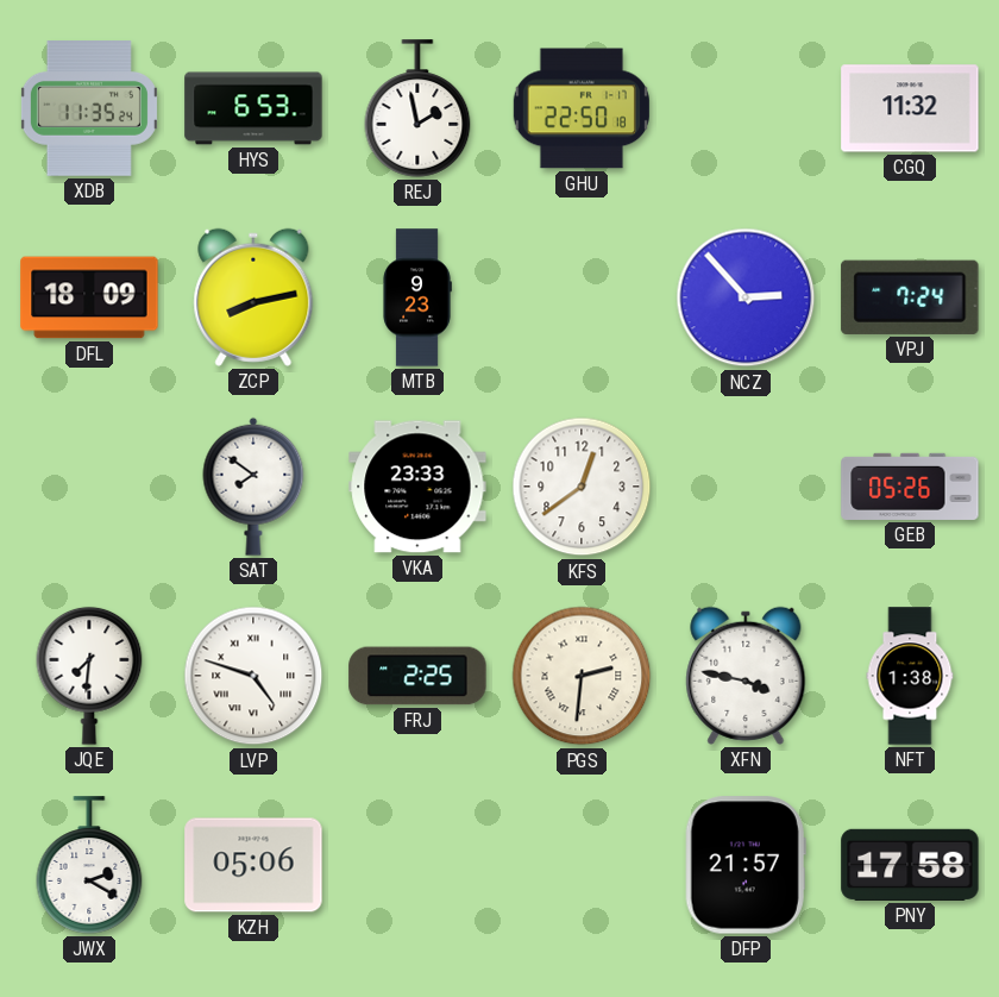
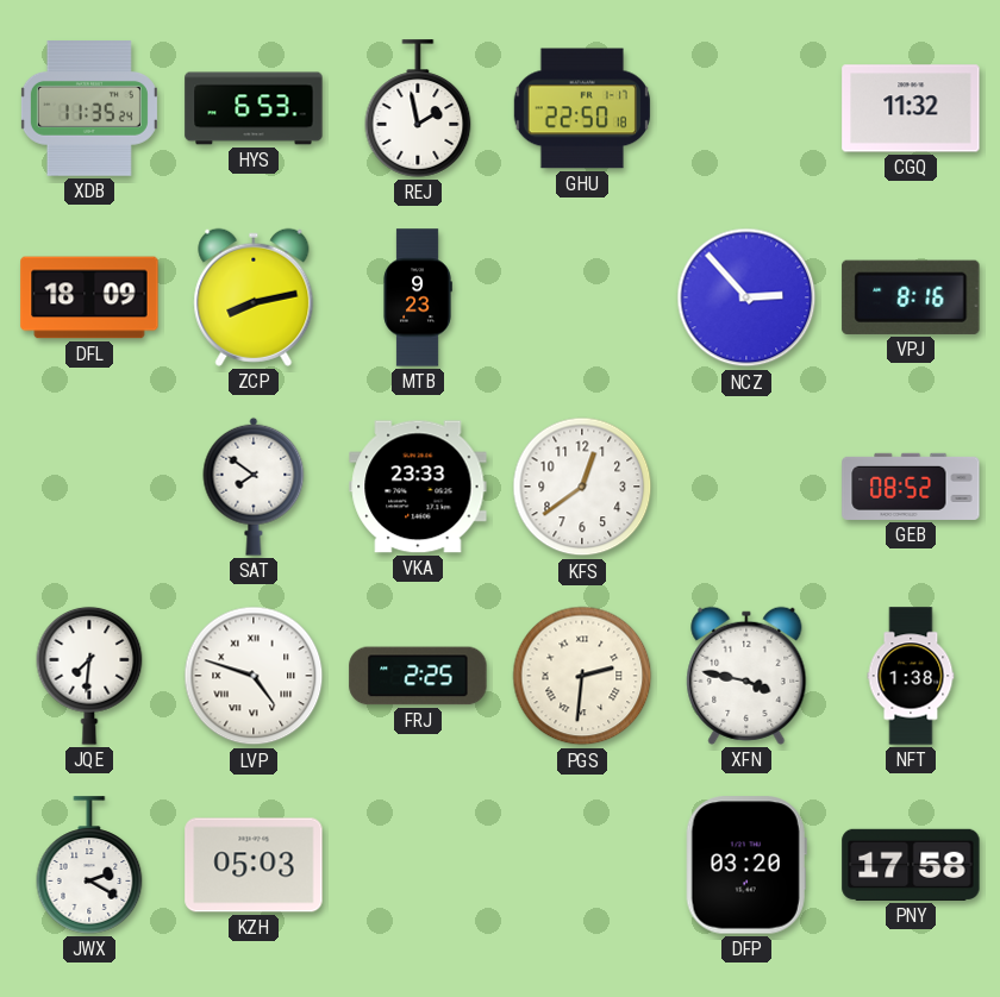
VPJ: 7:24 -> 8:16 (911, 297)
GEB: 05:26 -> 08:52 (911, 487)
KZH: 05:06 -> 05:03 (254, 865)
DFP: 21:57 -> 03:20 (746, 865)
